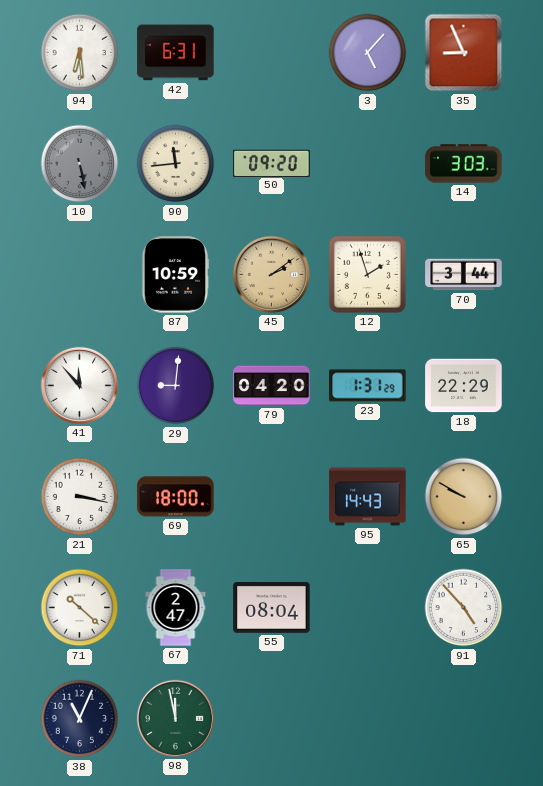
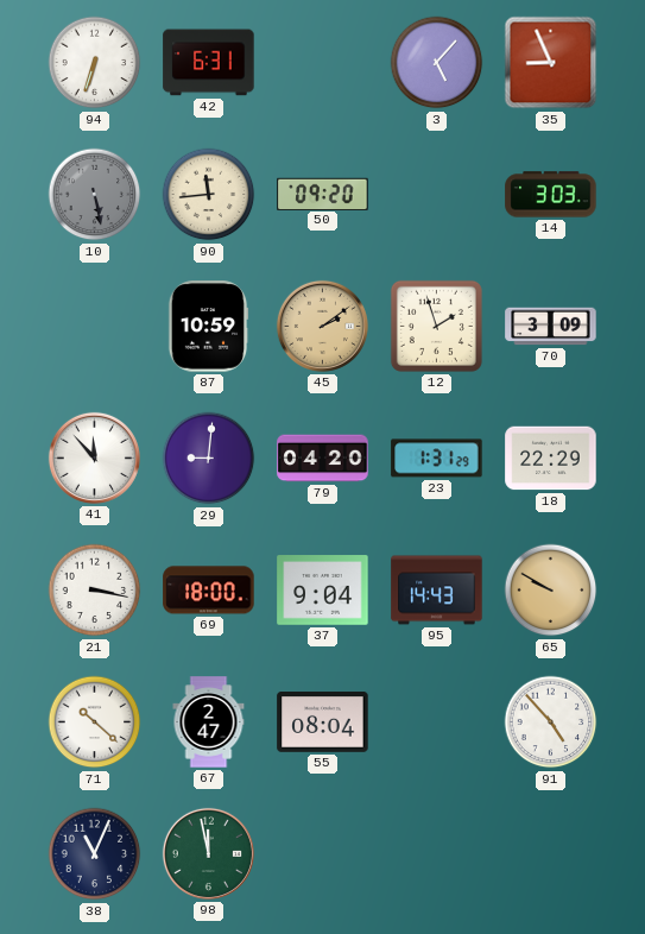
94: 6:29 -> 6:33 (95, 63)
70: 3:44 -> 3:09 (551, 327)
37: none -> 9:04 (323, 591)
